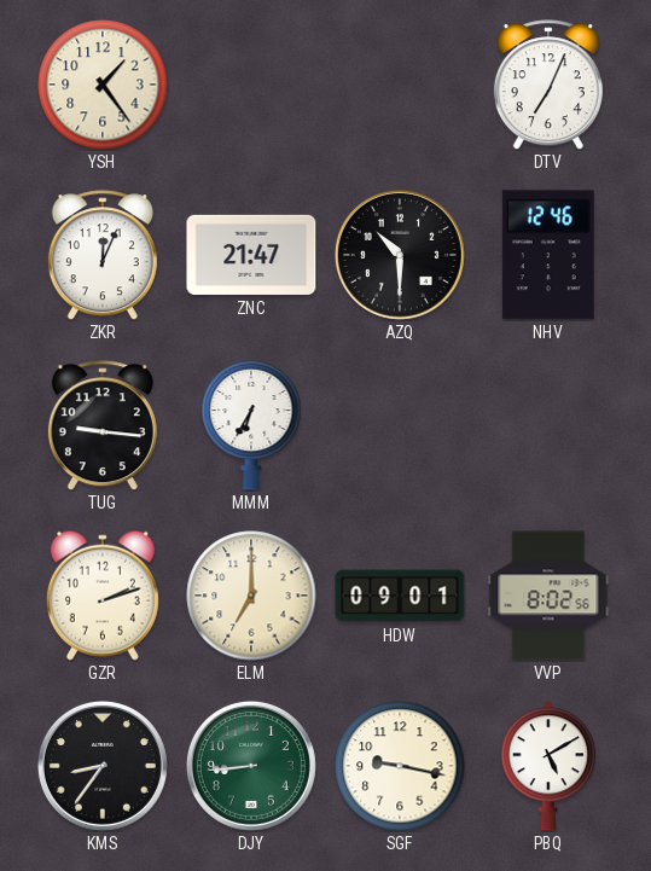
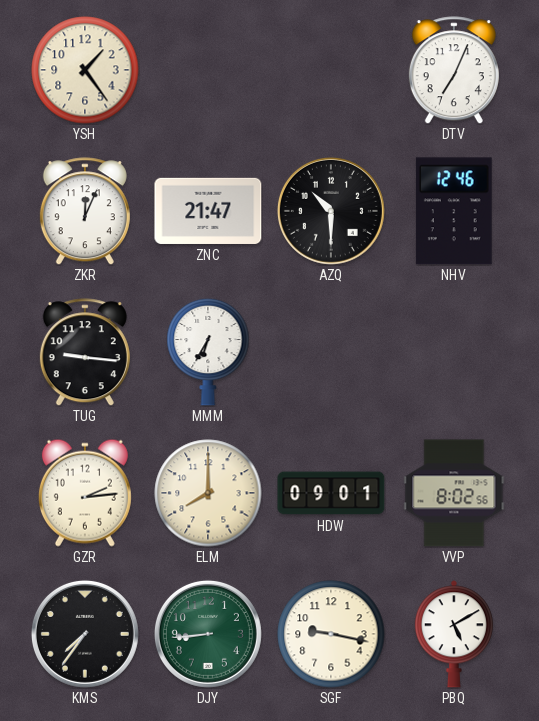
GZR: 2:12 -> 2:14 (85, 493)
ELM: 7:00 -> 8:00 (208, 493)
KMS: 8:36 -> 7:36 (85, 634)
